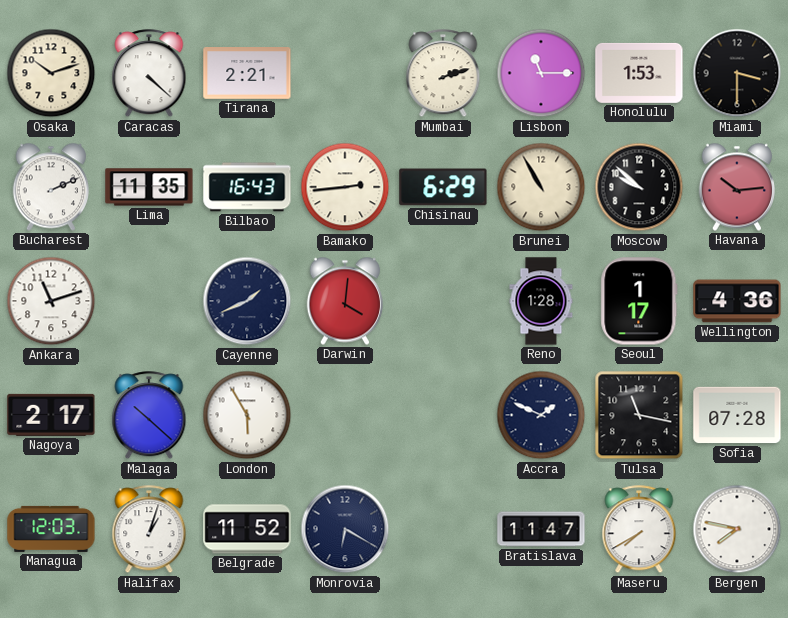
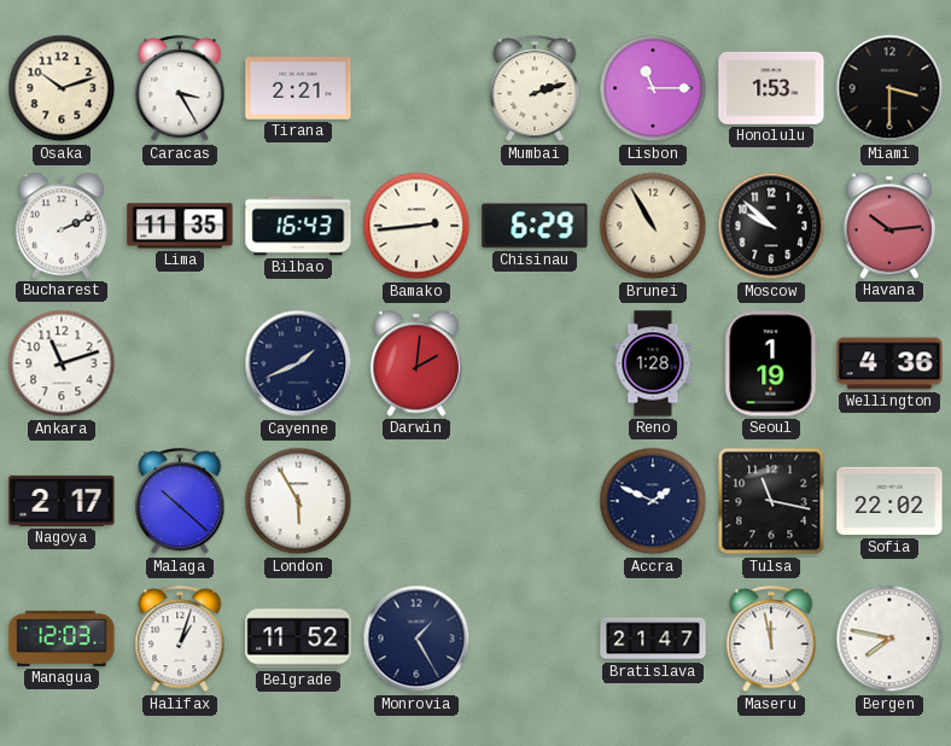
Caracas: 4:22 -> 3:25 (180, 89)
Darwin: 4:01 -> 2:01 (415, 363)
Seoul: 1:17 -> 1:19 (771, 363)
Sofia: 07:28 -> 22:02 (889, 501)
Monrovia: 6:20 -> 1:25 (416, 639)
Bratislava: 11:47 -> 21:47 (653, 639)
Maseru: 7:40 -> 11:58 (771, 640)
